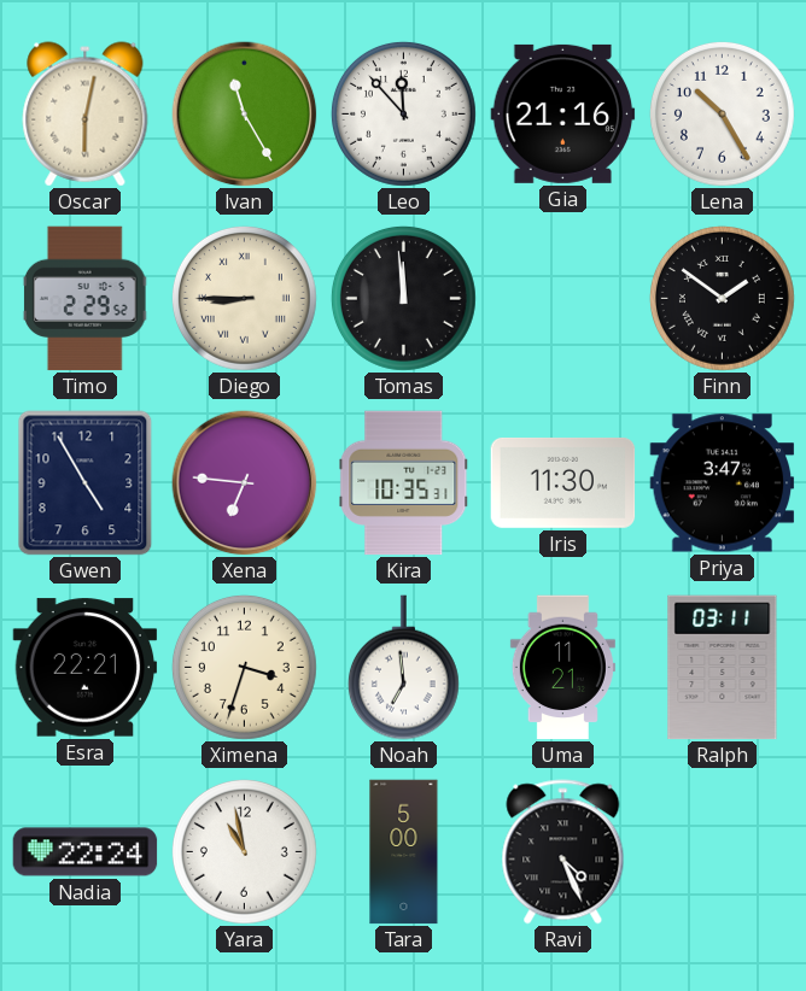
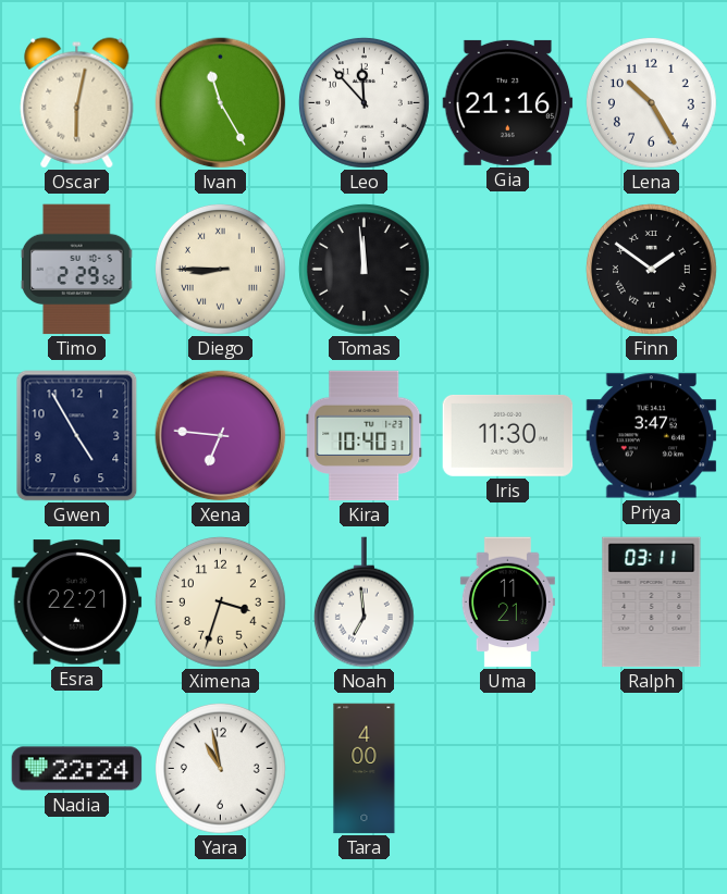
Kira: 10:35 -> 10:40 (365, 436)
Tara: 5:00 -> 4:00 (365, 769)
Ravi: 4:26 -> none (563, 852)
